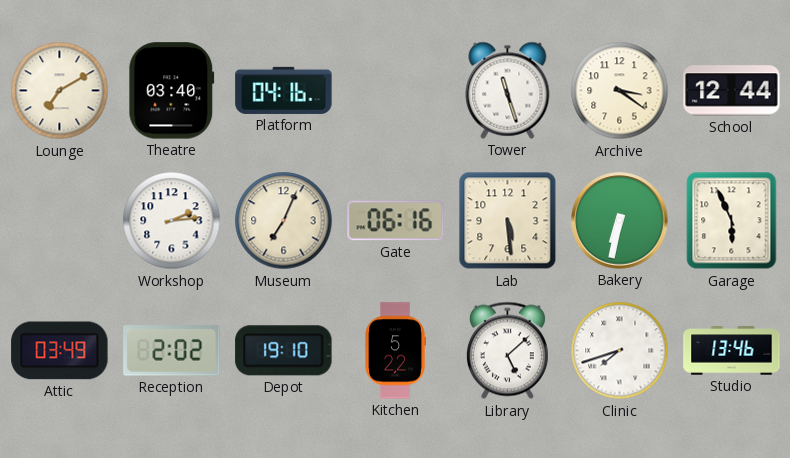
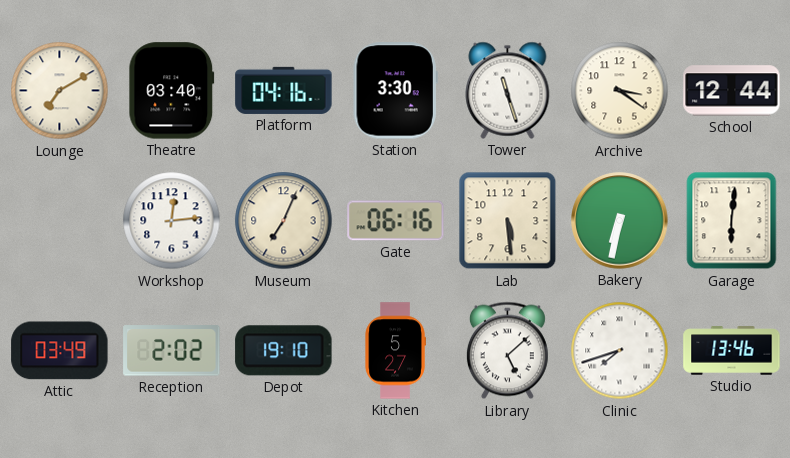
Station: none -> 3:30 (395, 91)
Workshop: 2:14 -> 12:14 (172, 221)
Garage: 5:56 -> 6:01 (732, 221)
Kitchen: 5:22 -> 5:27 (395, 351)
